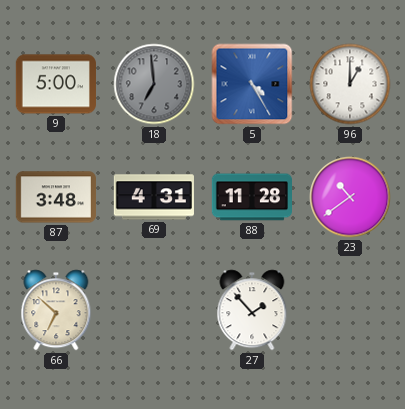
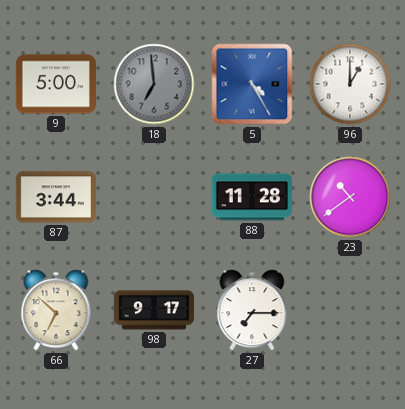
87: 3:48 -> 3:44 (56, 197)
69: 4:31 -> none (154, 197)
98: none -> 9:17 (153, 310)
27: 1:53 -> 7:15 (252, 310)
